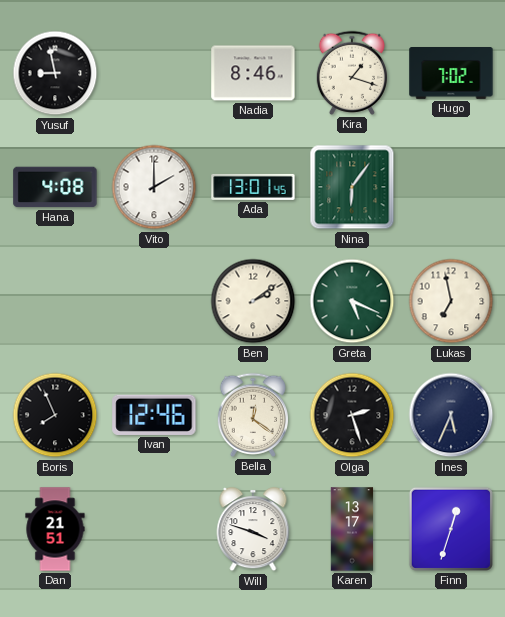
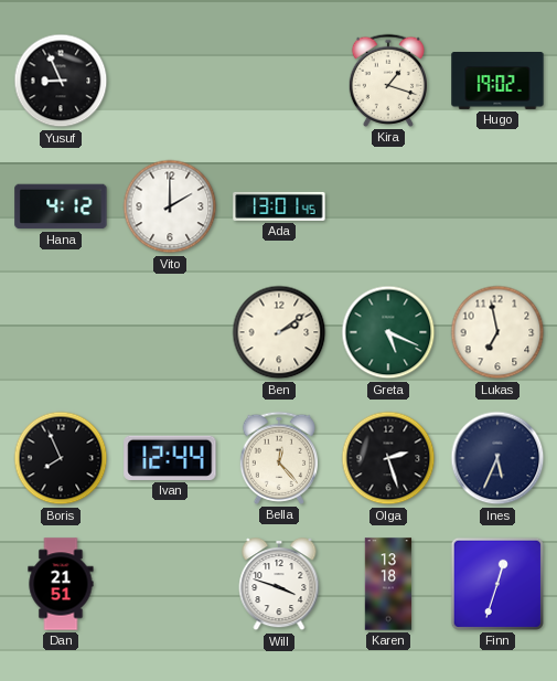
Yusuf: 8:58 -> 8:56 (61, 81)
Nadia: 8:46 -> none (253, 73)
Hugo: 7:02 -> 19:02 (497, 82)
Hana: 4:08 -> 4:12 (61, 206)
Nina: 6:06 -> none (352, 187)
Ivan: 12:46 -> 12:44 (170, 458)
Bella: 12:21 -> 12:23 (278, 458)
Karen: 13:17 -> 13:18 (388, 584)
